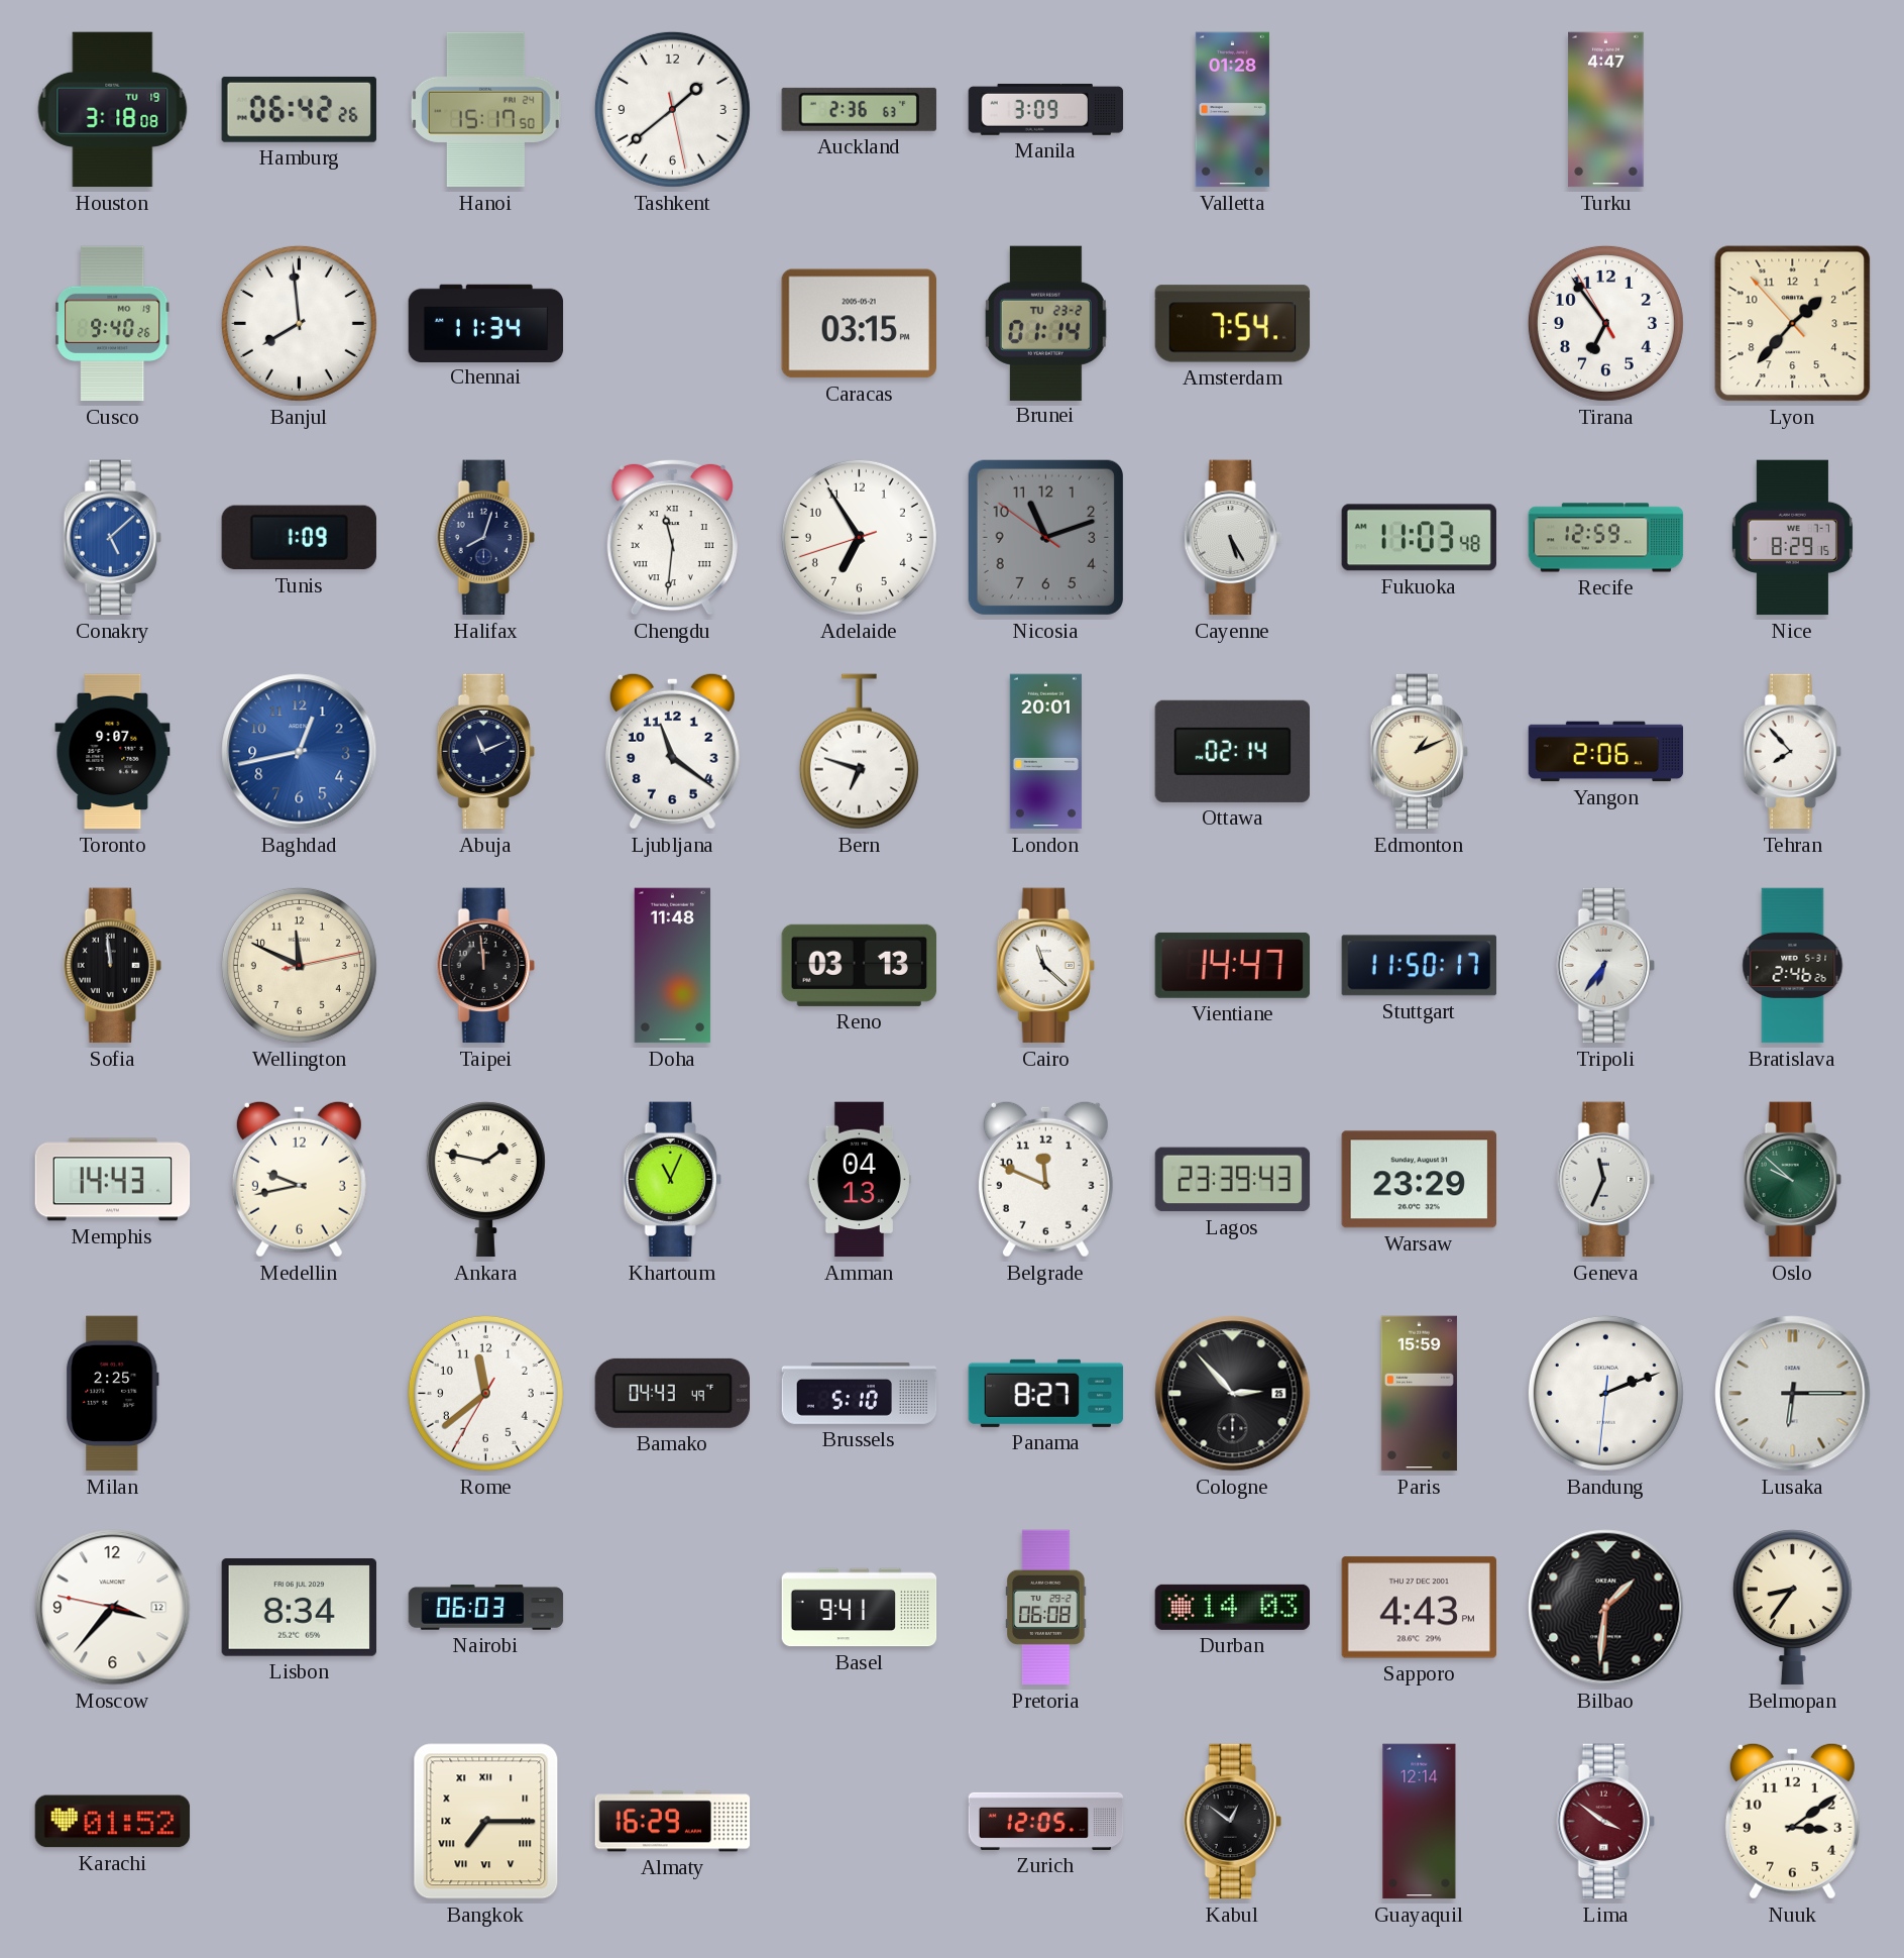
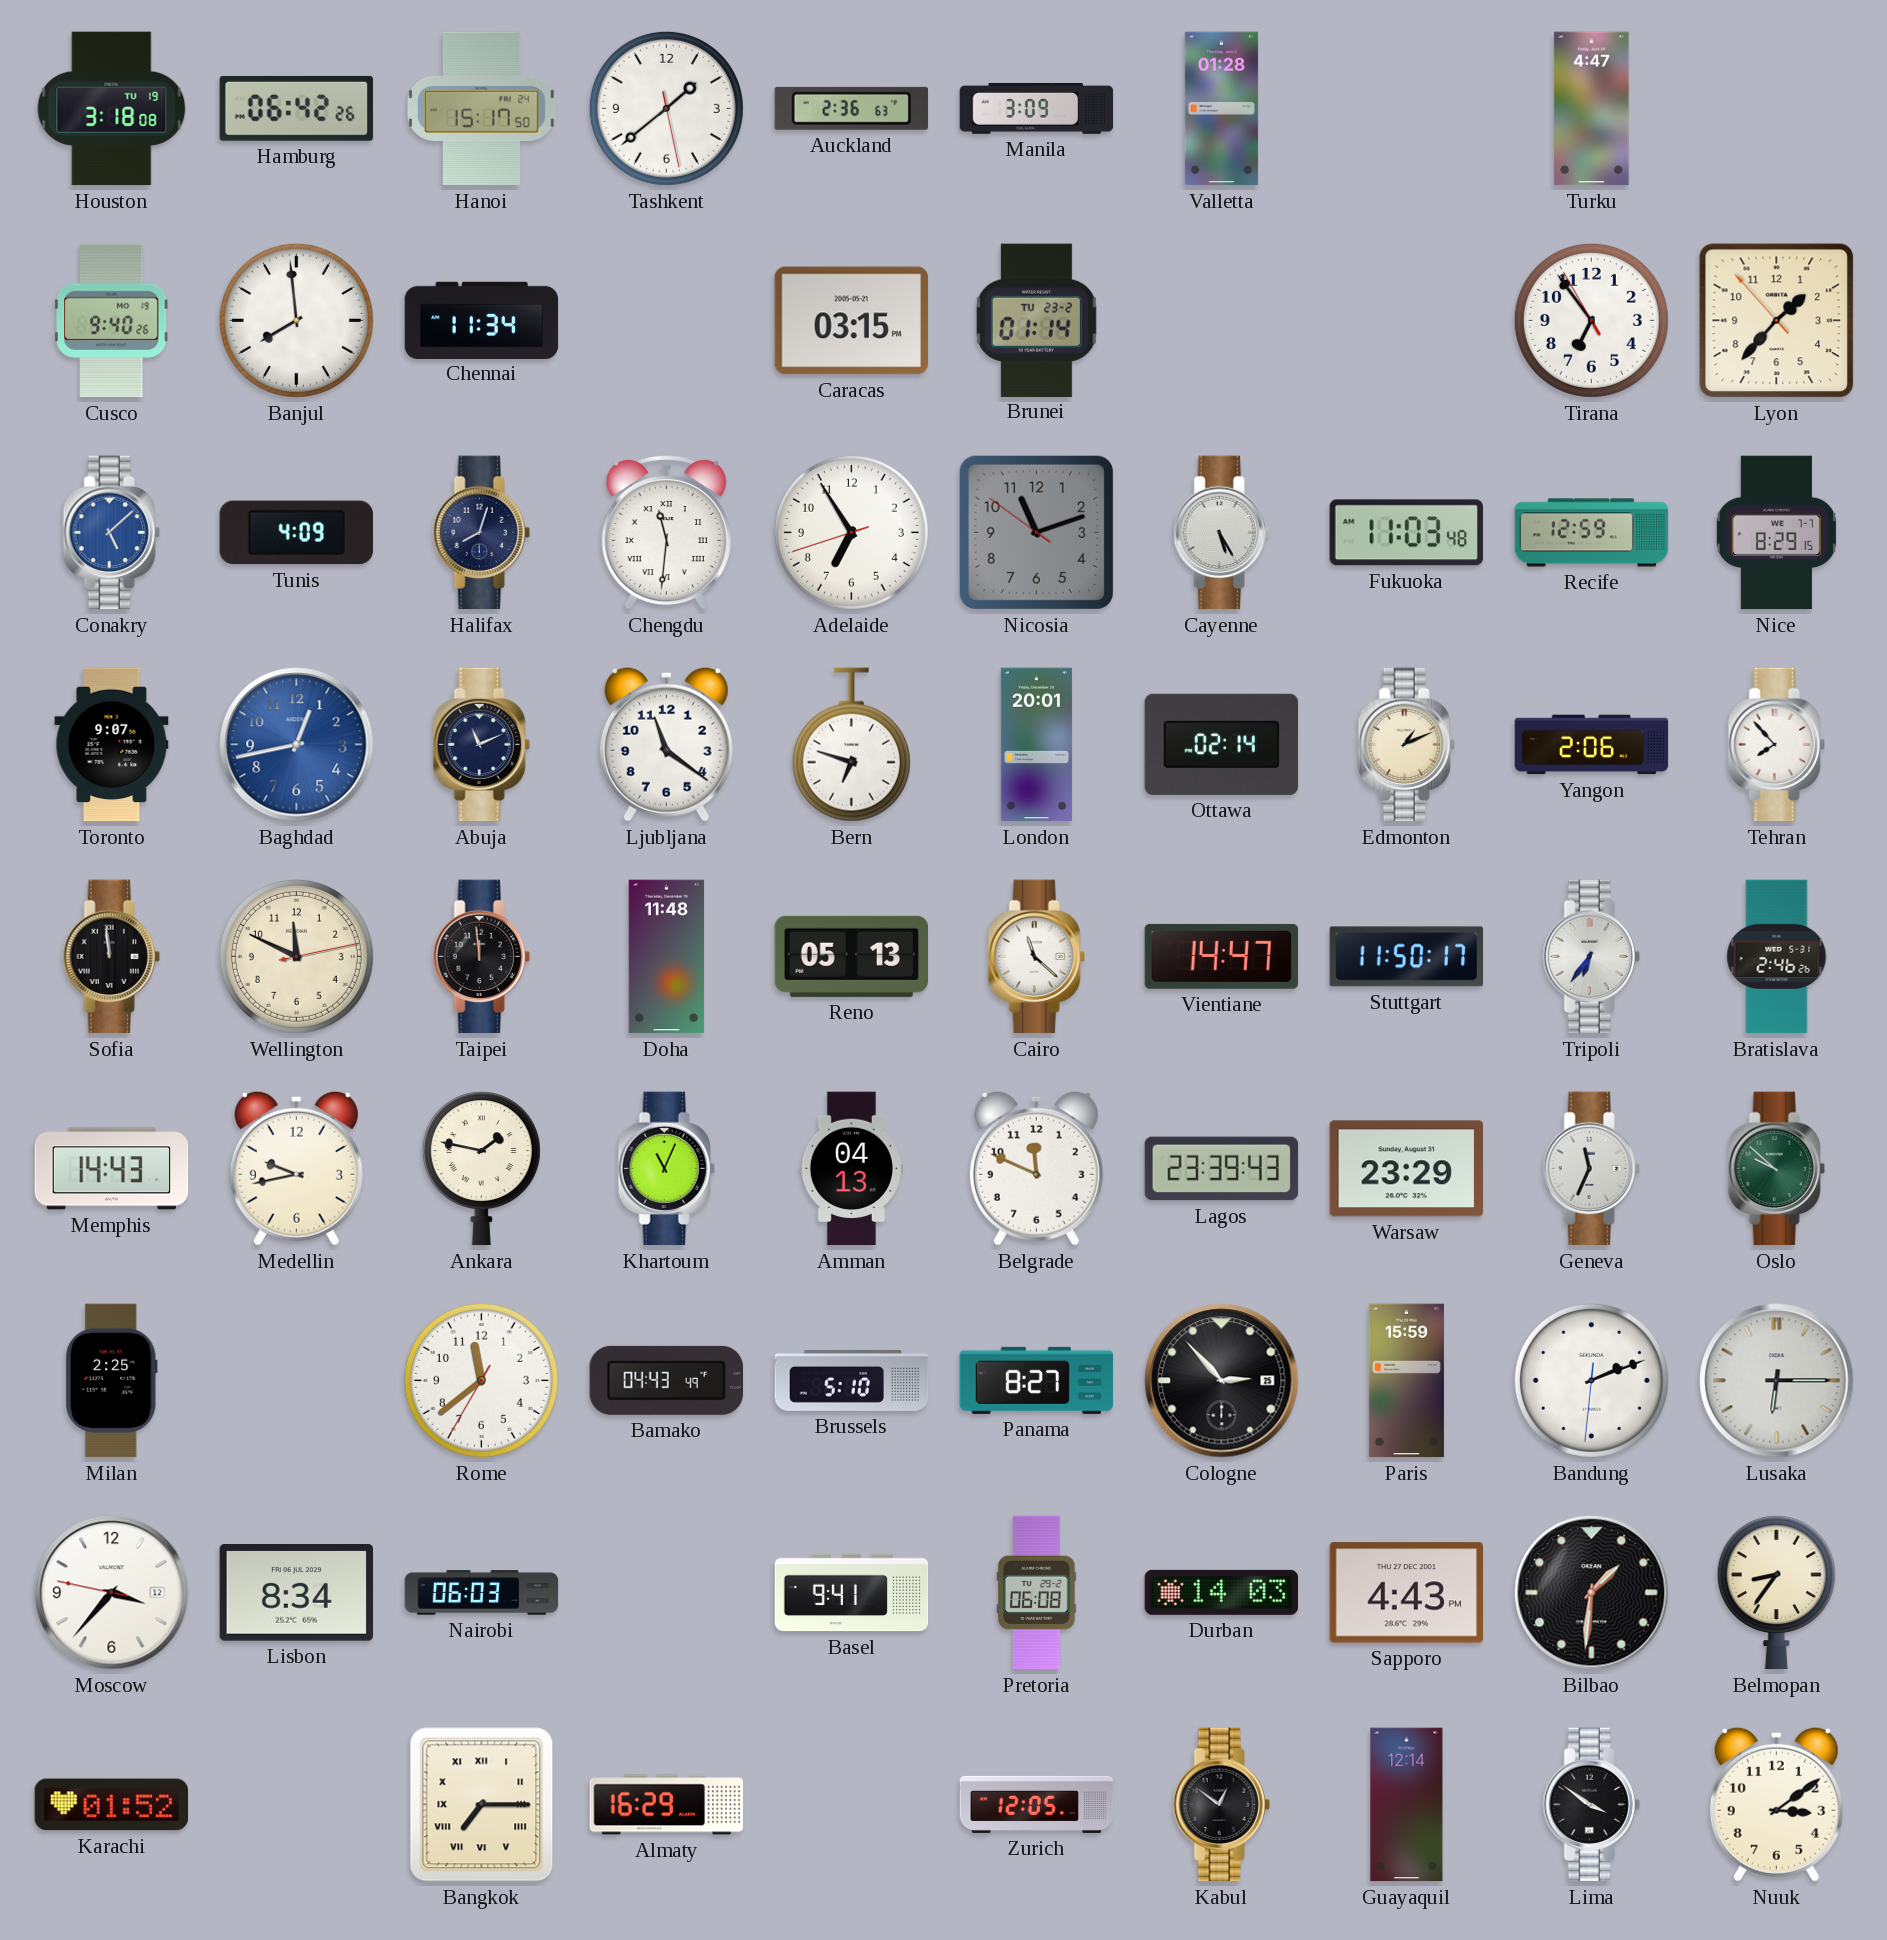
Amsterdam: 7:54 -> none (1233, 324)
Tunis: 1:09 -> 4:09 (296, 533)
Reno: 03:13 -> 05:13 (851, 956)
Lima dial: burgundy -> black (1591, 1805)
